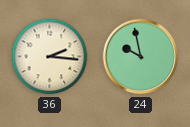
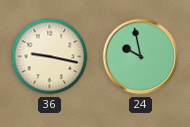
36: 2:16 -> 9:17 (50, 57)
